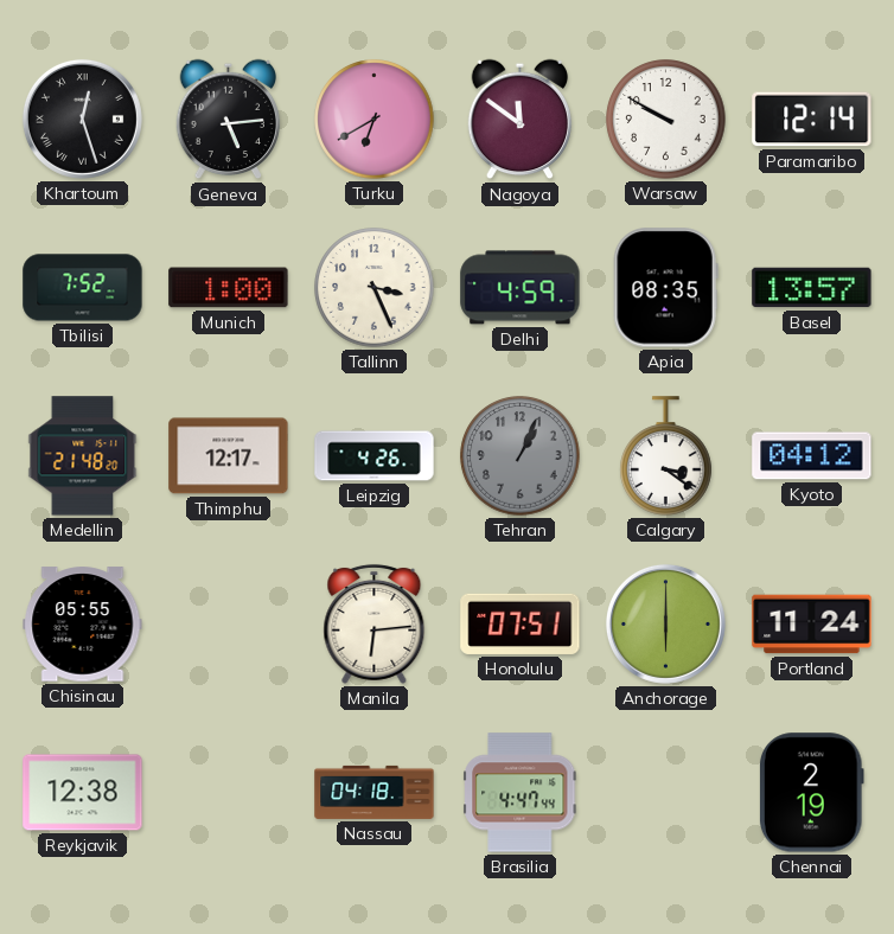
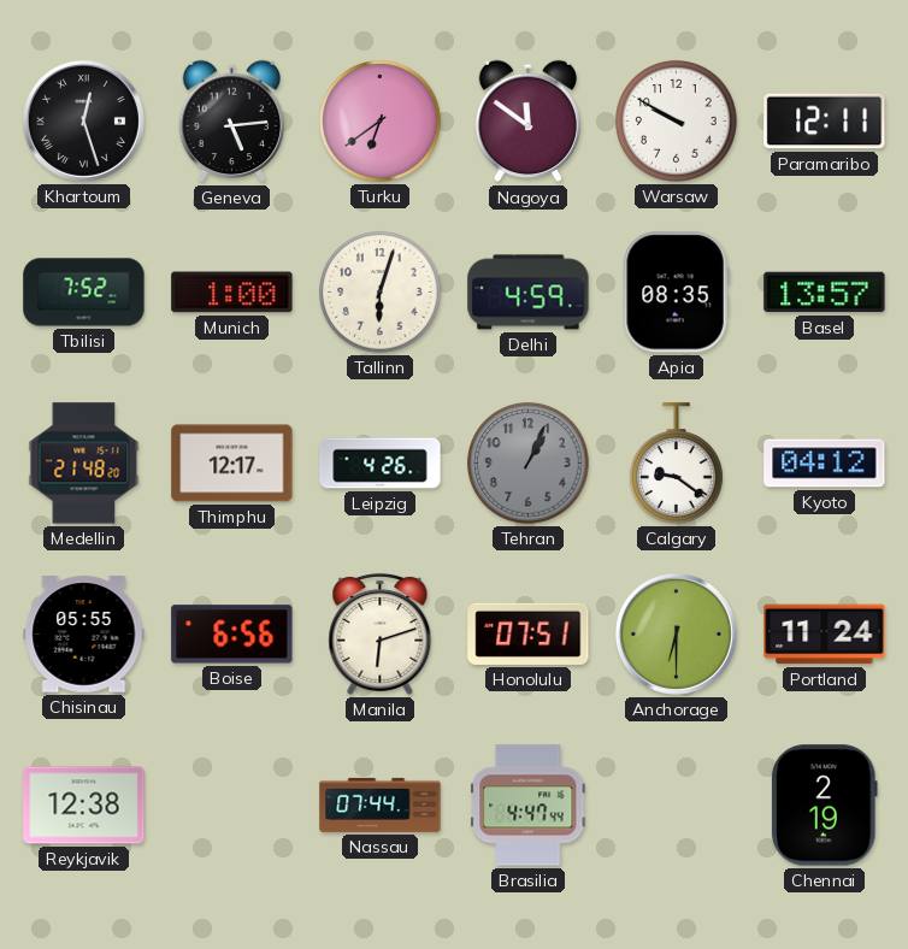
Turku: 6:40 -> 6:39 (381, 122)
Paramaribo: 12:14 -> 12:11 (825, 122)
Tallinn: 3:26 -> 6:03 (381, 293)
Calgary: 3:21 -> 9:21 (677, 464)
Boise: none -> 6:56 (232, 635)
Manila: 6:14 -> 6:12 (381, 633)
Anchorage: 6:00 -> 6:30 (676, 633)
Nassau: 04:18 -> 07:44 (381, 804)
